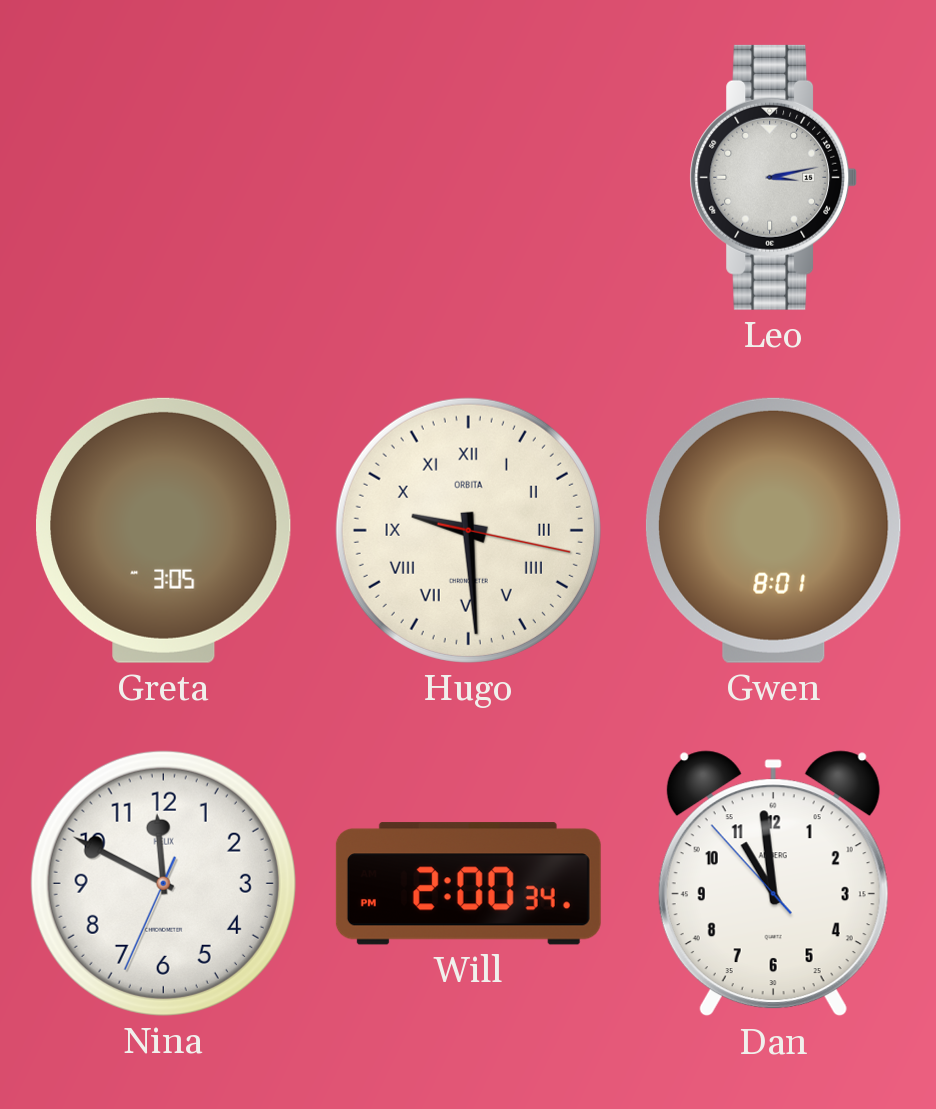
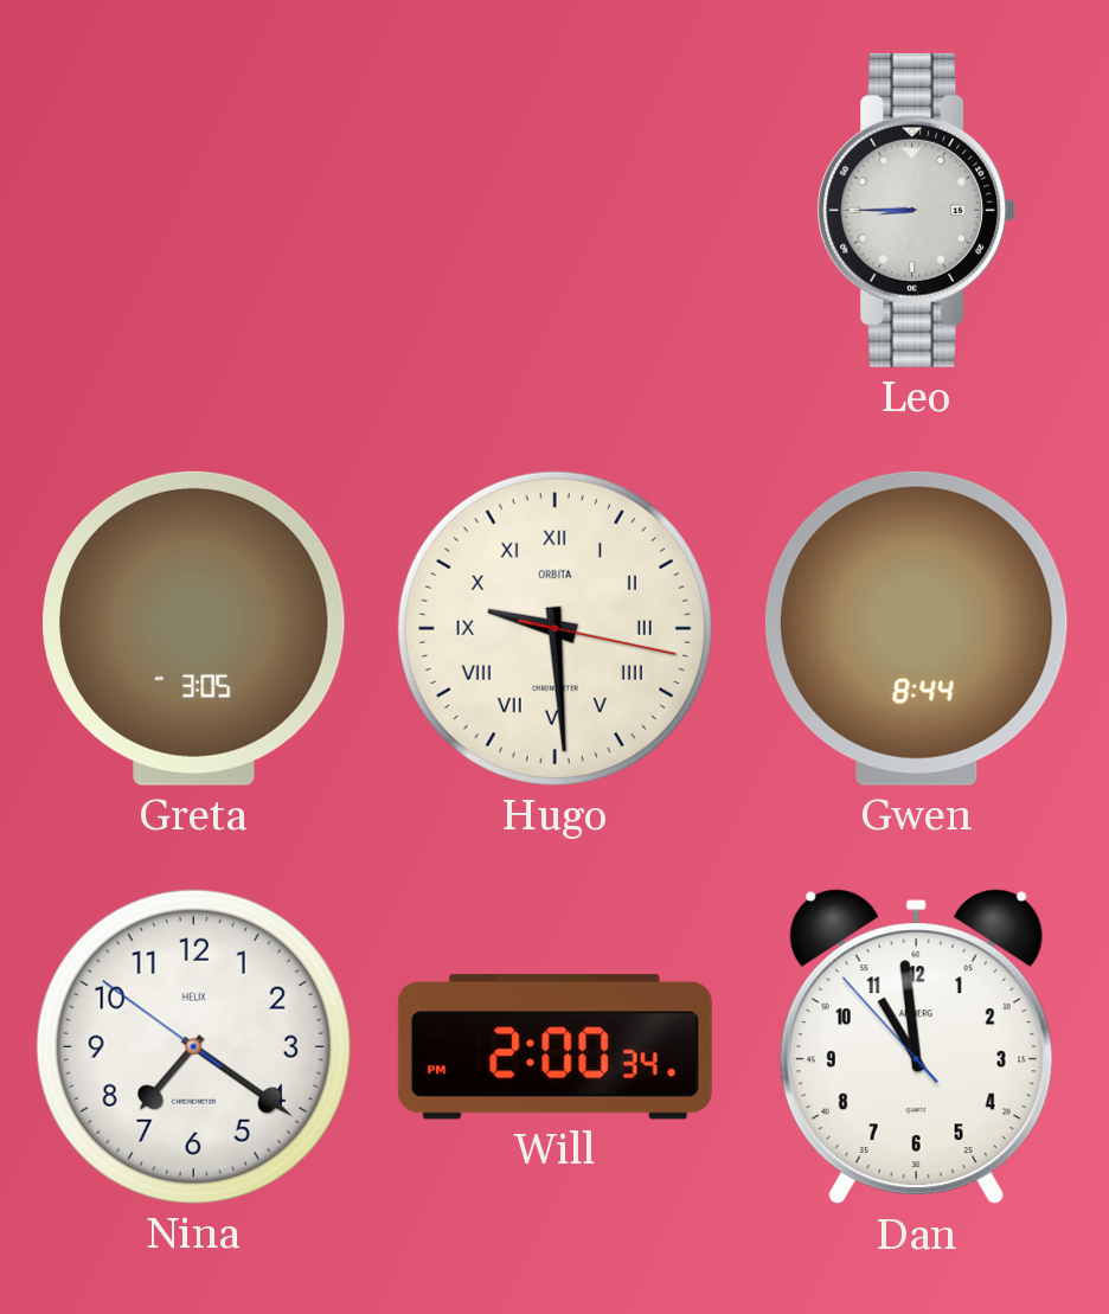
Leo: 3:13 -> 8:45 (917, 210)
Gwen: 8:01 -> 8:44 (916, 628)
Nina: 11:49 -> 7:20 (193, 1046)
